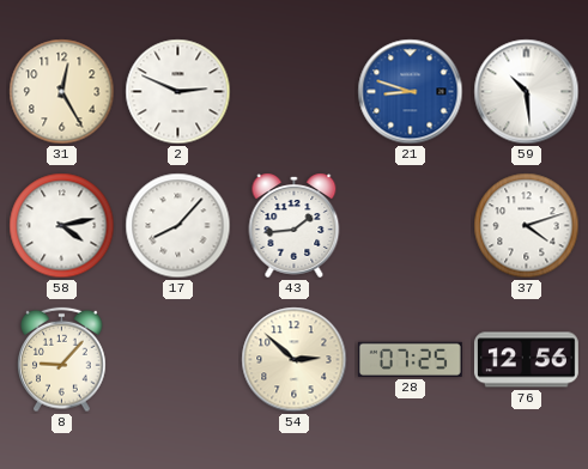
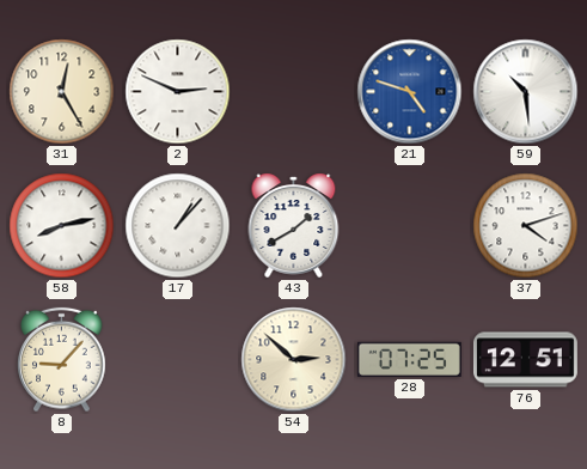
21: 8:48 -> 4:48 (410, 92)
58: 4:13 -> 8:13 (62, 226)
17: 8:07 -> 1:07 (178, 226)
43: 1:44 -> 1:40 (294, 225)
76: 12:56 -> 12:51 (525, 360)
